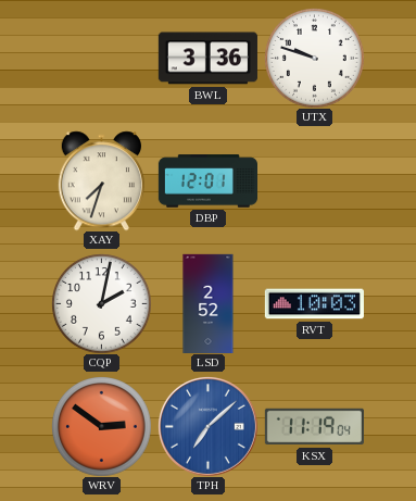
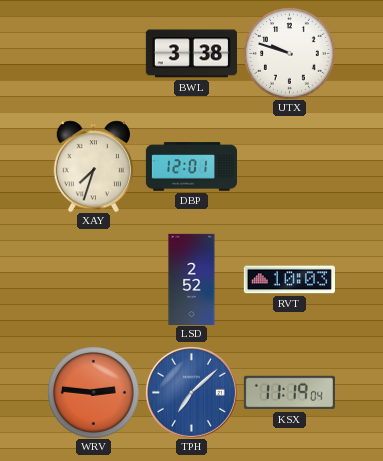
BWL: 3:36 -> 3:38 (191, 54)
CQP: 2:02 -> none (102, 304)
WRV: 2:51 -> 2:46 (94, 393)
